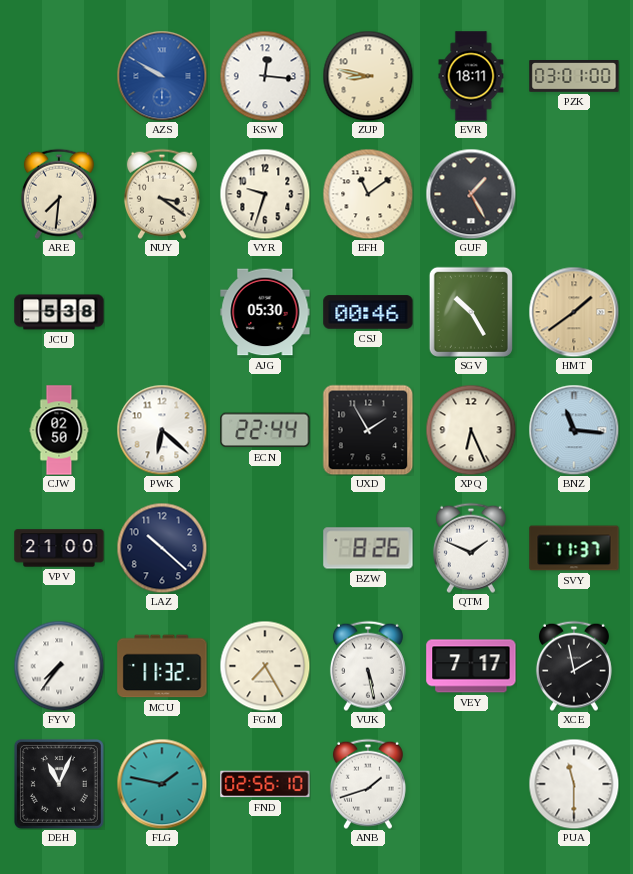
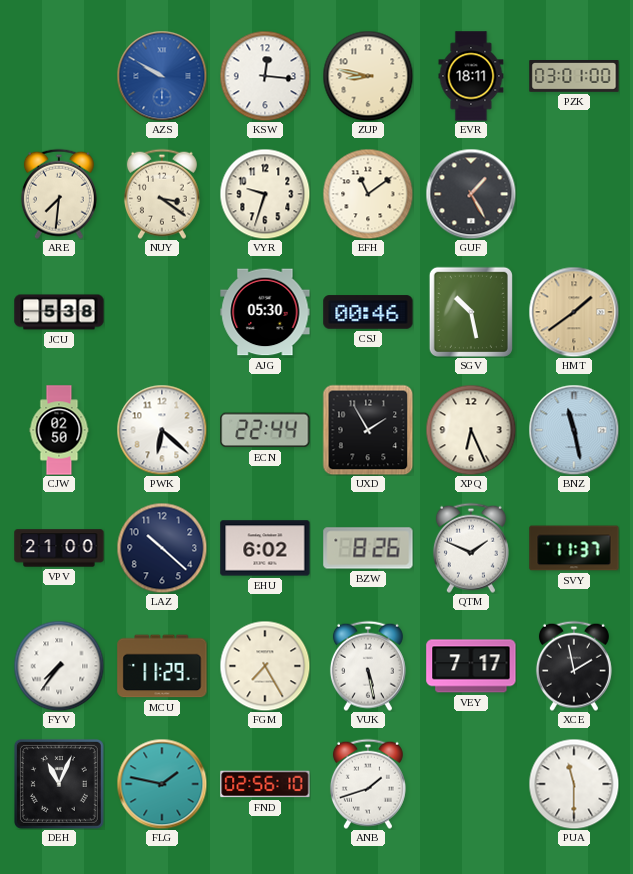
SGV: 10:25 -> 10:28 (471, 312)
BNZ: 11:16 -> 11:28 (574, 430)
EHU: none -> 6:02 (265, 548)
MCU: 11:32 -> 11:29 (162, 666)
